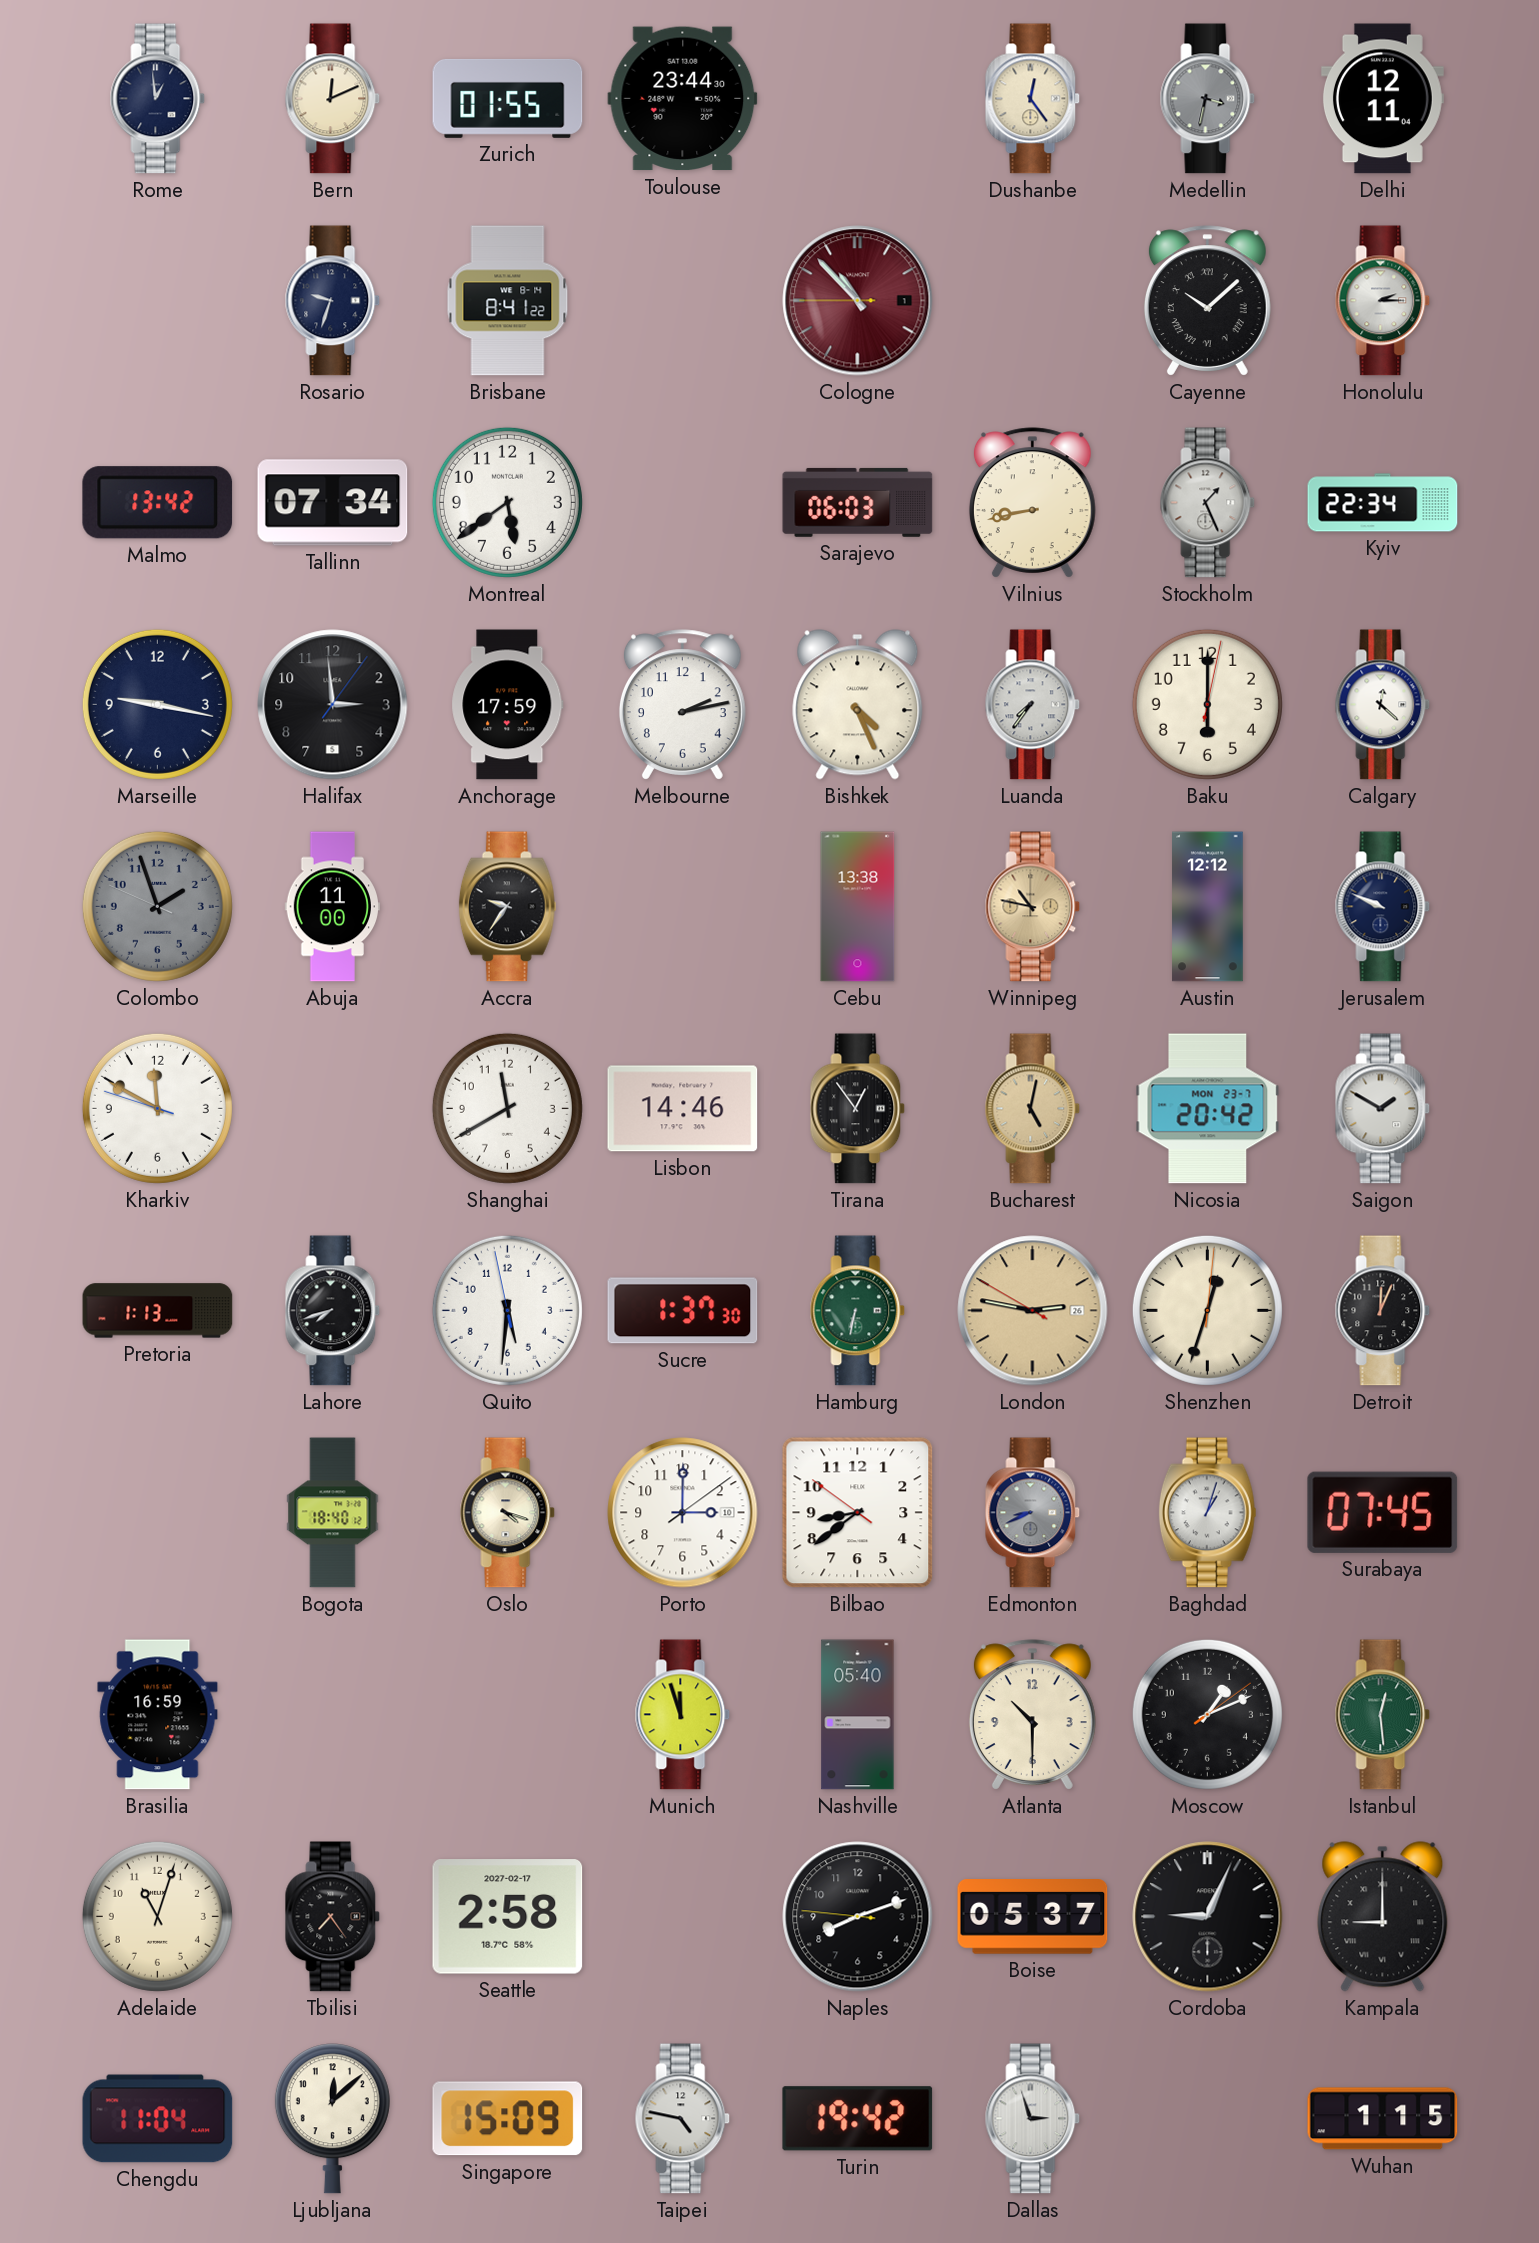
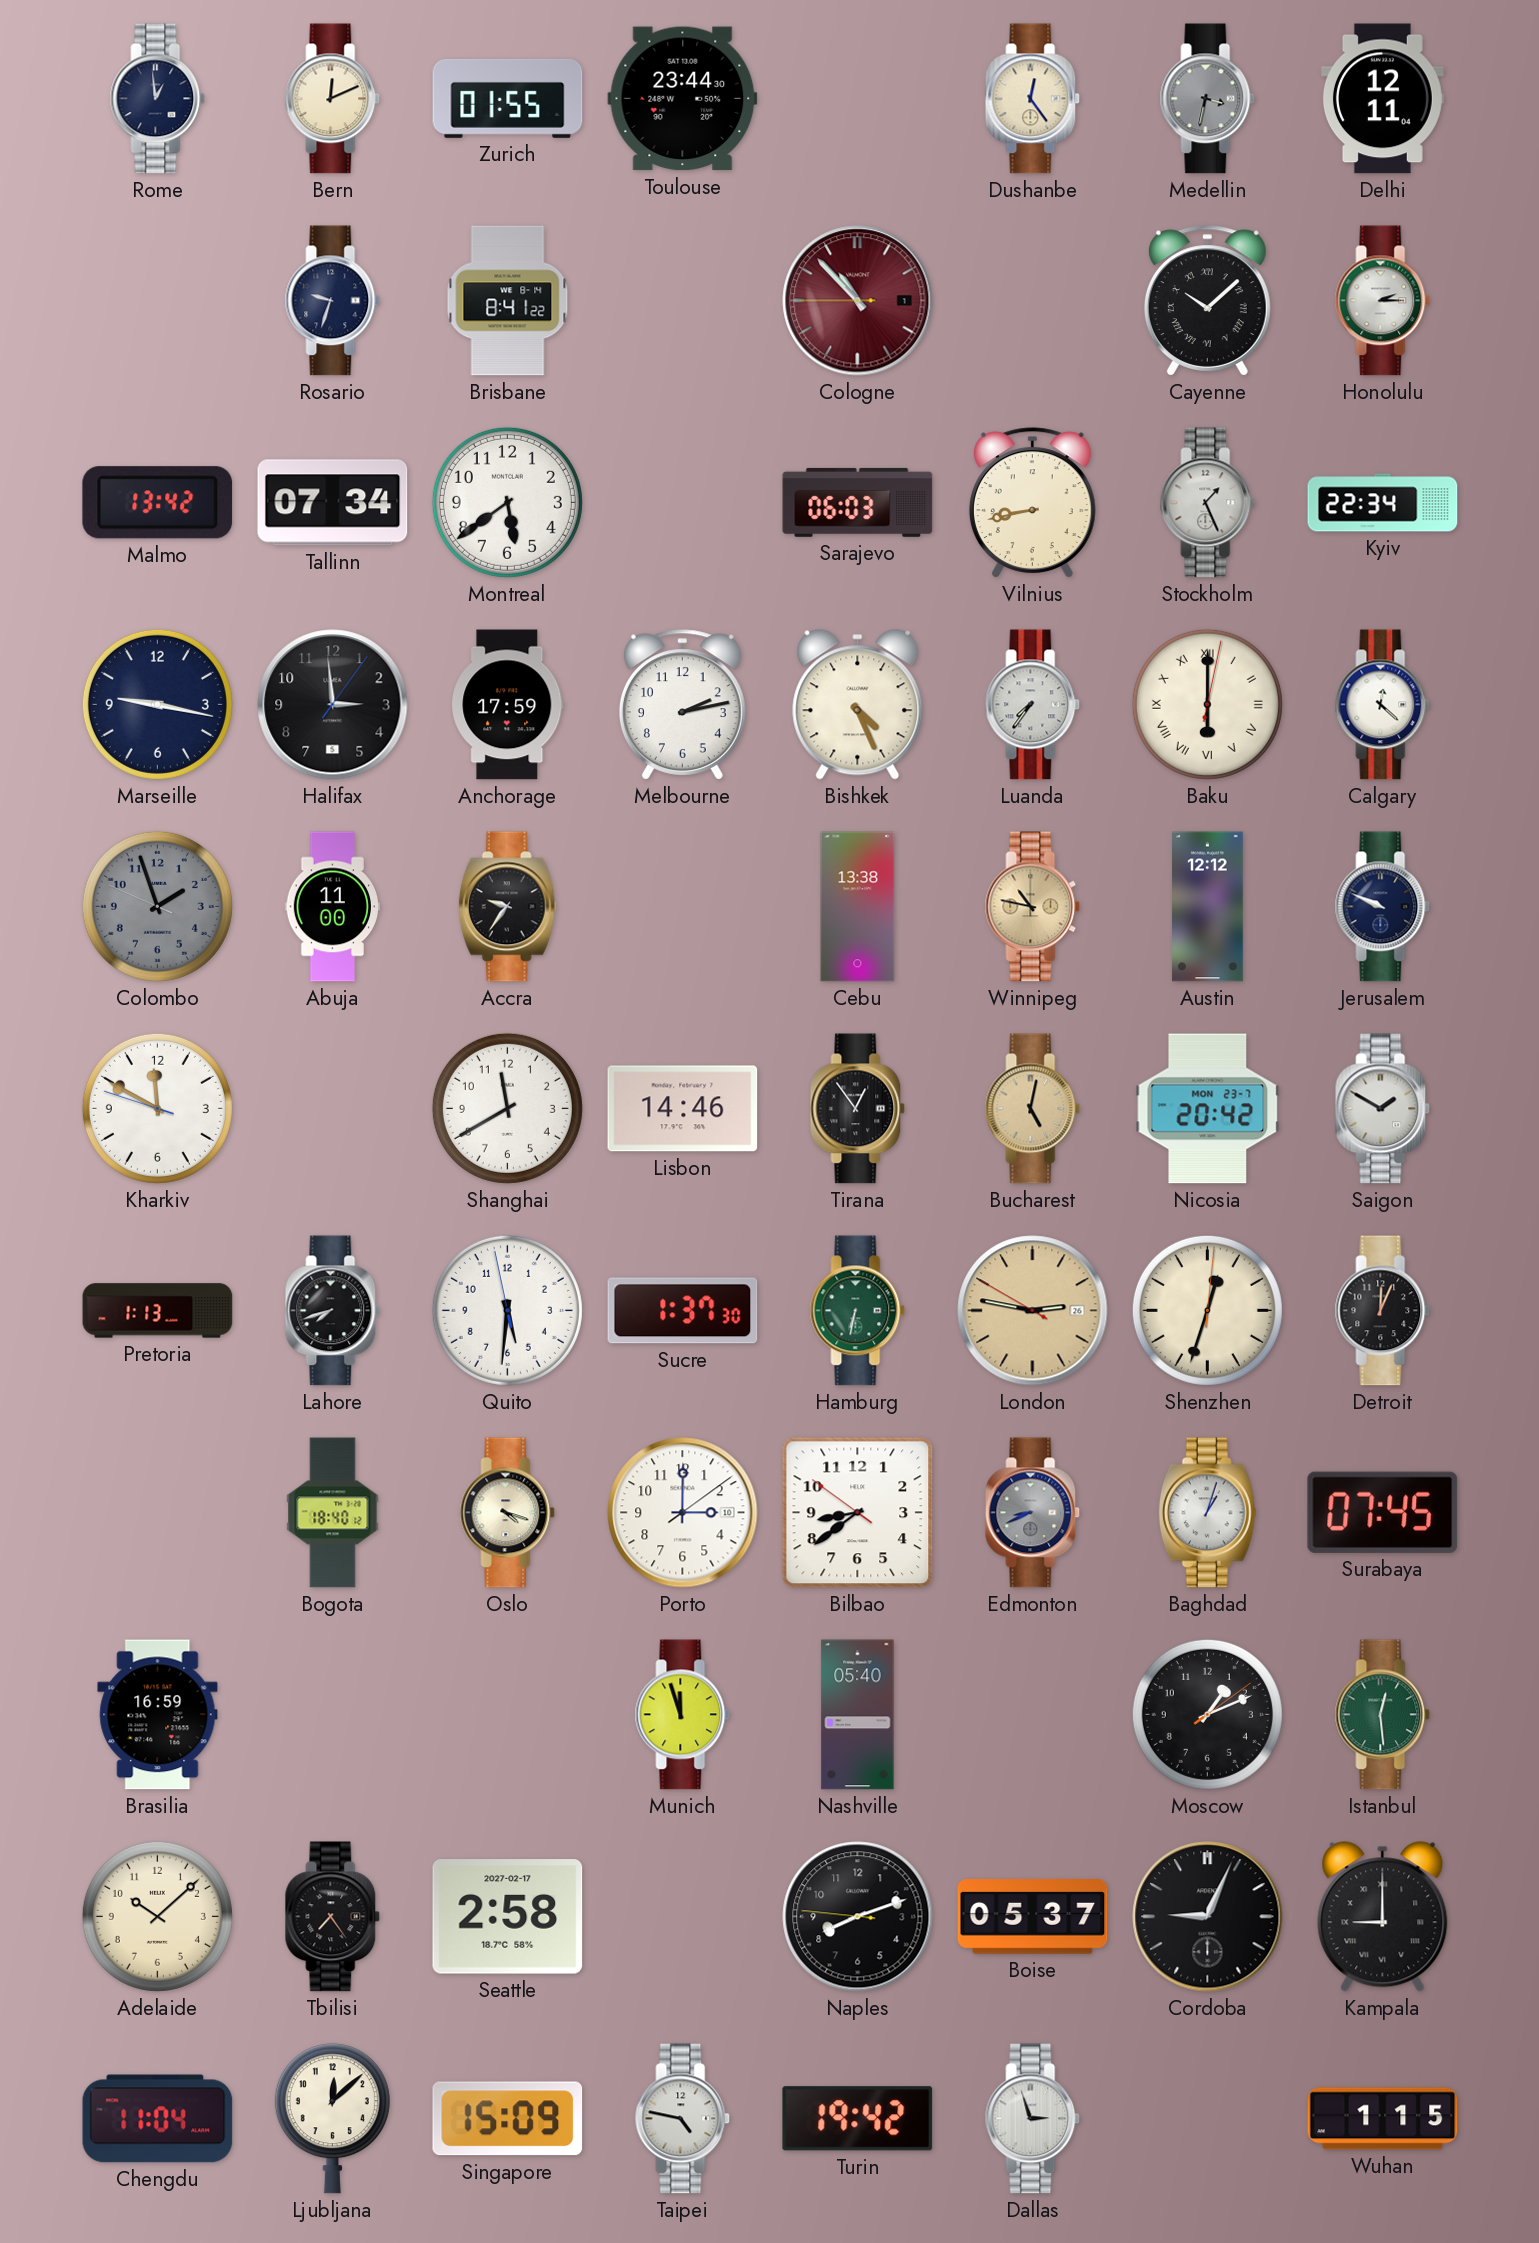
Baku numerals: Arabic -> Roman (1207, 704)
Atlanta: 10:30 -> none (1032, 1715)
Adelaide: 11:03 -> 10:08 (157, 1916)
